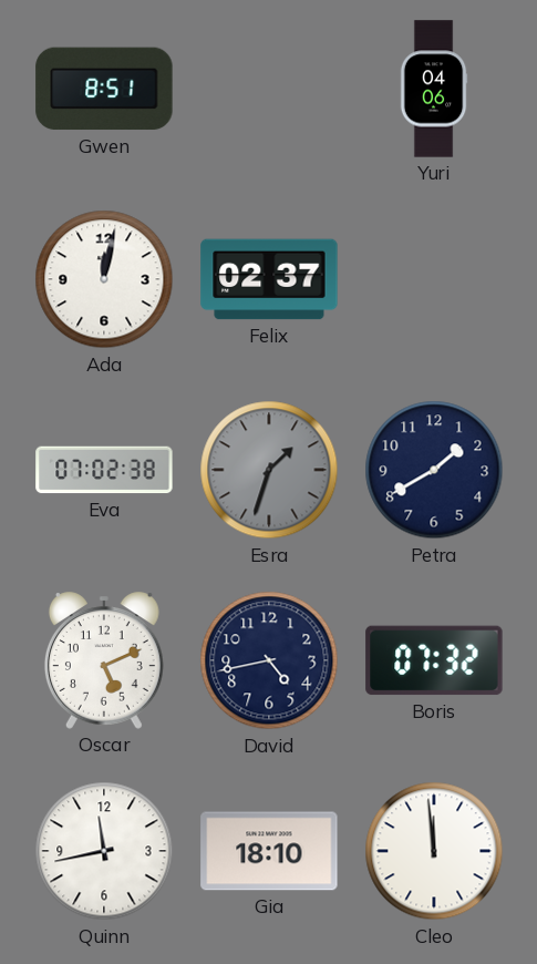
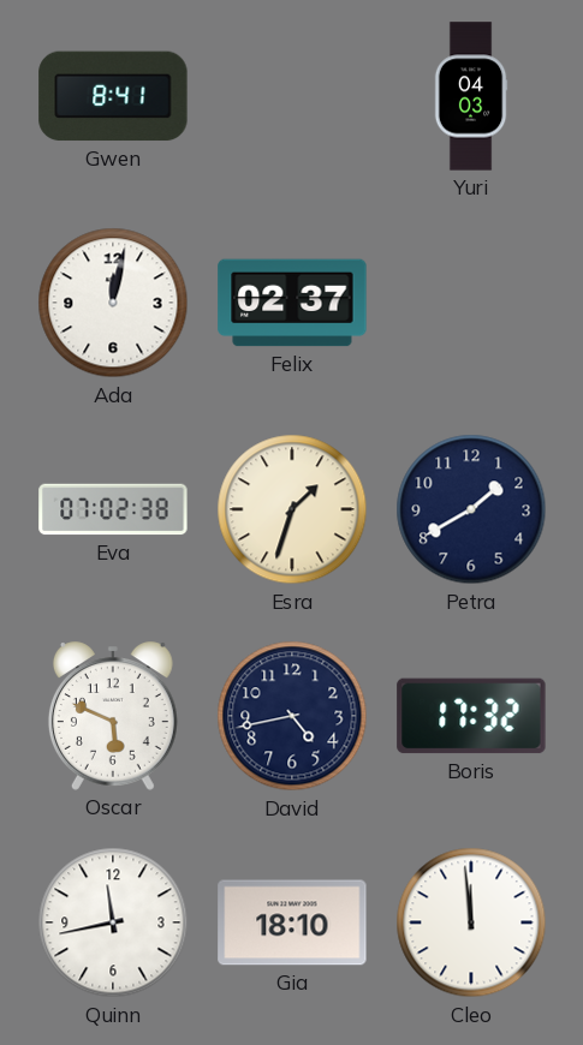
Gwen: 8:51 -> 8:41 (113, 96)
Yuri: 04:06 -> 04:03 (471, 96)
Esra dial: grey -> cream (292, 509)
Oscar: 5:11 -> 5:49 (113, 716)
Boris: 07:32 -> 17:32 (471, 716)
